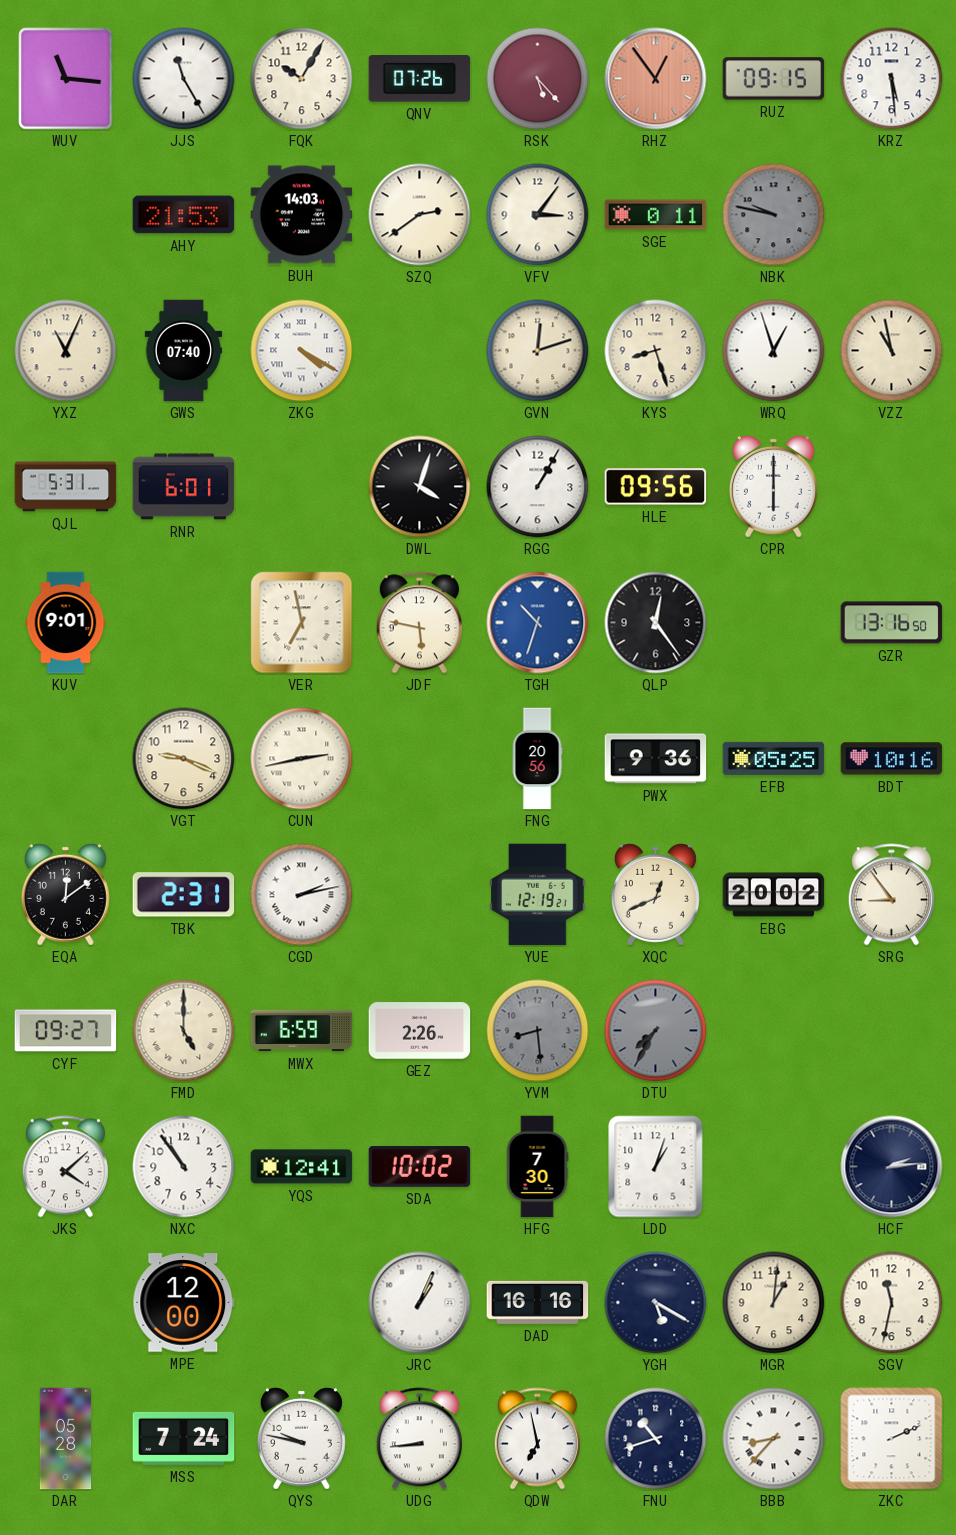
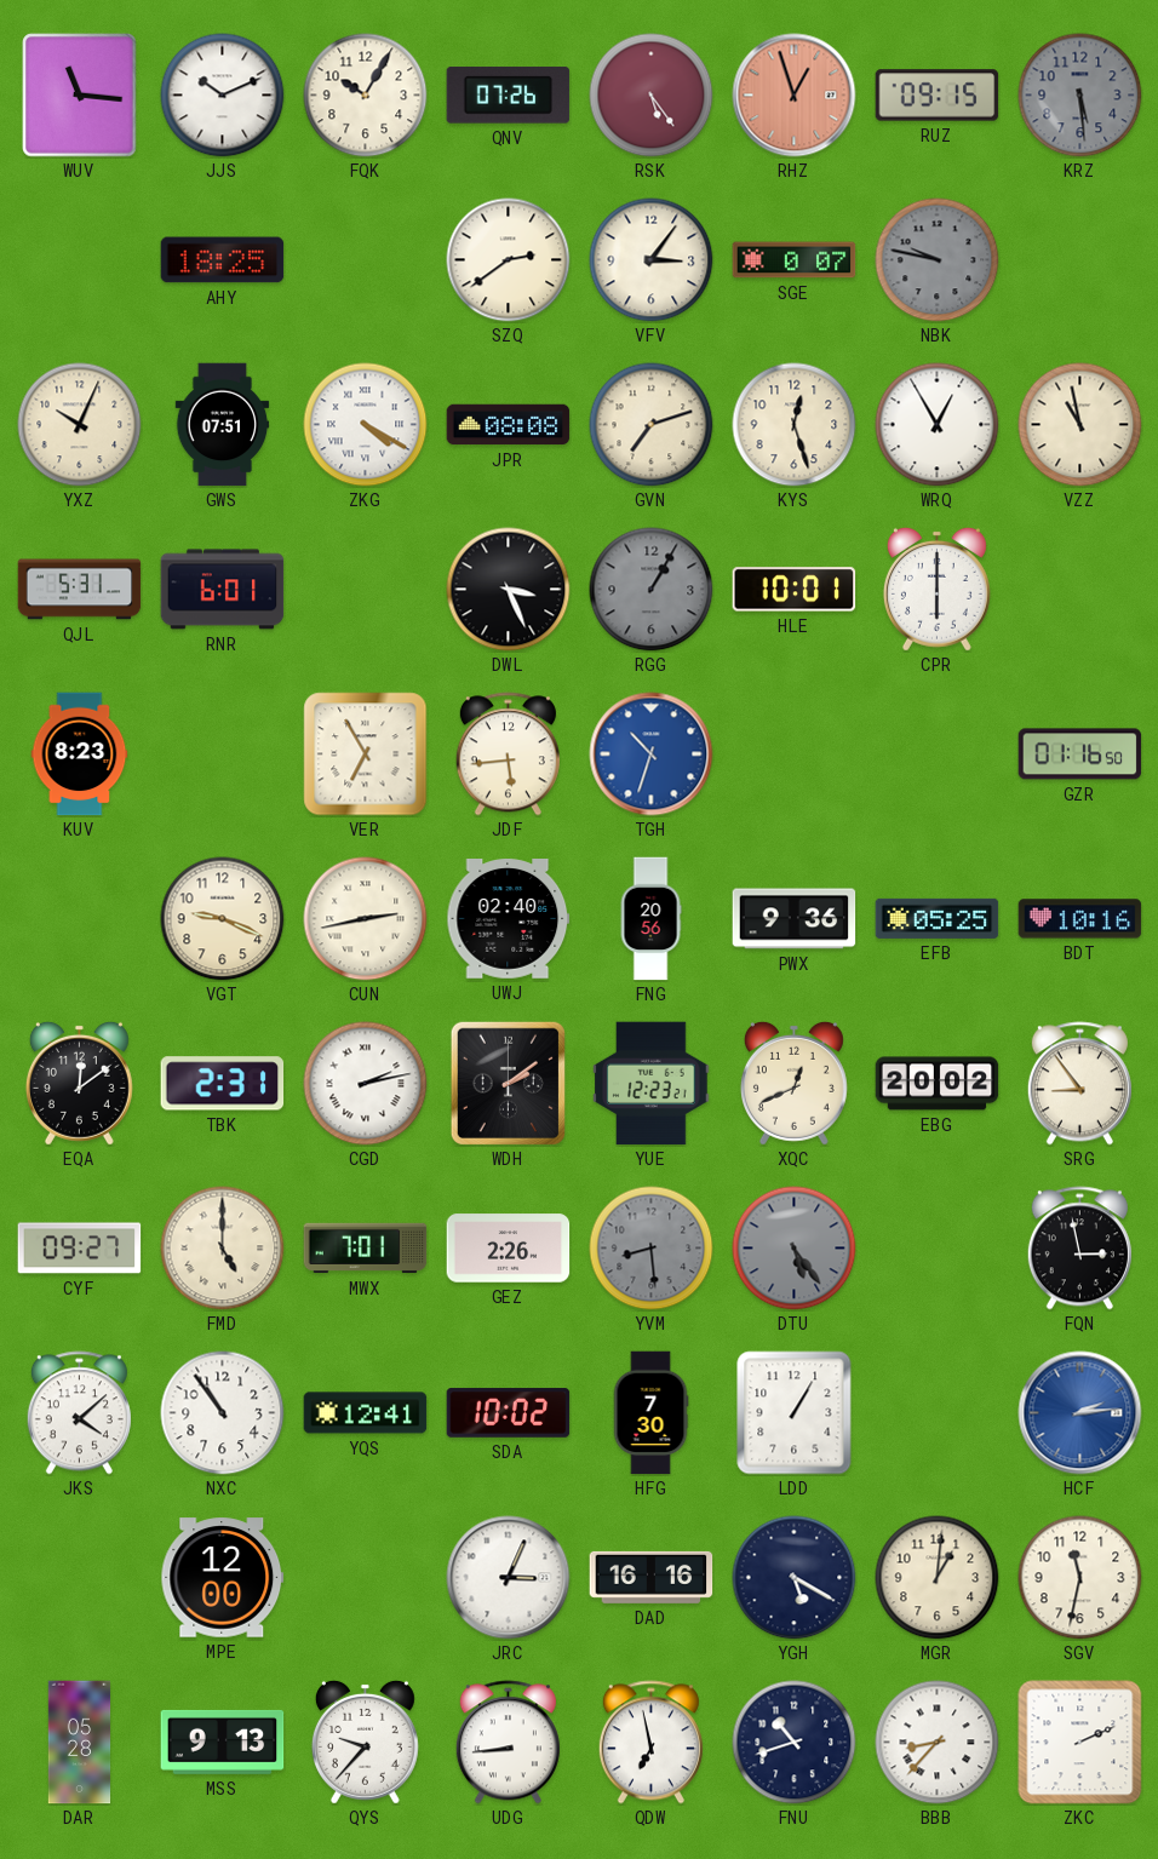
JJS: 11:25 -> 10:11 (223, 96)
RSK: 5:23 -> 5:24 (652, 96)
RHZ: 12:54 -> 12:57 (795, 96)
KRZ dial: white -> grey (1080, 96)
AHY: 21:53 -> 18:25 (223, 260)
BUH: 14:03 -> none (302, 215)
SGE: 0:11 -> 0:07 (795, 260)
YXZ: 11:04 -> 10:04 (80, 425)
GWS: 07:40 -> 07:51 (223, 425)
JPR: none -> 08:08 (509, 425)
GVN: 12:12 -> 7:12 (652, 425)
KYS: 8:27 -> 12:27 (795, 425)
WRQ: 12:57 -> 12:55 (938, 425)
DWL: 4:03 -> 3:26 (509, 590)
RGG dial: white -> grey (652, 590)
HLE: 09:56 -> 10:01 (795, 590)
KUV: 9:01 -> 8:23 (80, 754)
VER: 6:58 -> 6:55 (366, 754)
JDF: 5:47 -> 5:44 (508, 754)
QLP: 12:24 -> none (656, 623)
GZR: 13:16 -> 01:16 (1080, 754)
UWJ: none -> 02:40 (509, 919)
WDH: none -> 2:09 (508, 1083)
YUE: 12:19 -> 12:23 (652, 1084)
MWX: 6:59 -> 7:01 (366, 1249)
DTU: 7:35 -> 5:24 (795, 1249)
FQN: none -> 2:58 (1079, 1249)
LDD: 1:03 -> 1:05 (795, 1413)
HCF dial: navy -> blue (1080, 1413)
JRC: 1:04 -> 3:04 (509, 1578)
MSS: 7:24 -> 9:13 (223, 1742)
QYS: 9:47 -> 9:37 (365, 1742)
